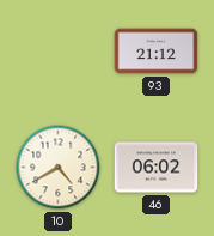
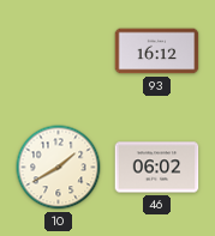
93: 21:12 -> 16:12 (157, 52)
10: 4:40 -> 1:40 (59, 168)
